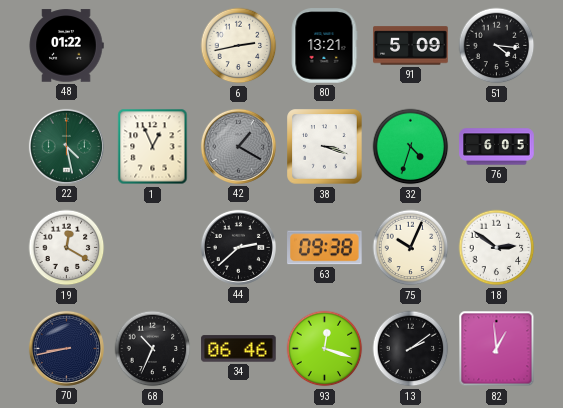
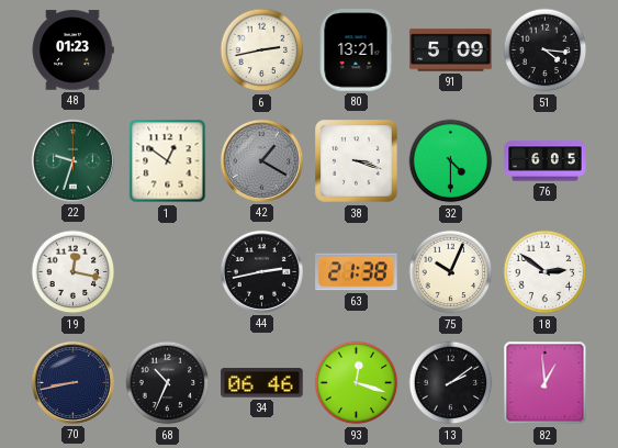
48: 01:22 -> 01:23 (72, 51)
22: 4:28 -> 9:33 (72, 160)
1: 12:56 -> 12:51 (168, 161)
32: 4:33 -> 4:30 (451, 161)
19: 12:20 -> 12:17 (74, 272)
44: 2:38 -> 2:43 (261, 271)
63: 09:38 -> 21:38 (357, 272)
